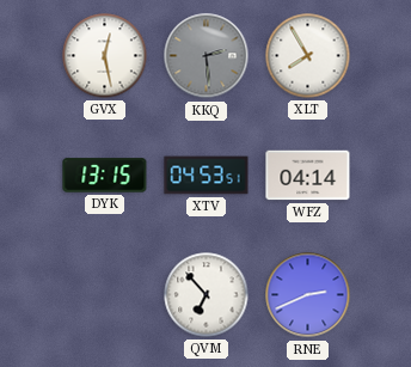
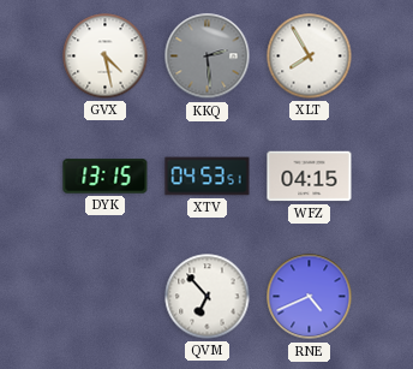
GVX: 12:28 -> 4:28 (106, 56)
WFZ: 04:14 -> 04:15 (310, 177)
RNE: 2:41 -> 4:41 (310, 297)
